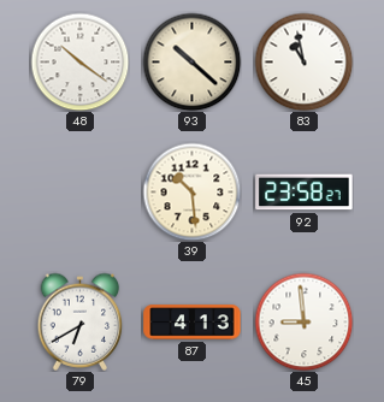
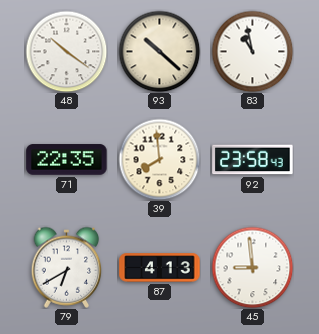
71: none -> 22:35 (67, 160)
39: 10:29 -> 7:59 (159, 159)
92: 23:58:27 -> 23:58:43 (253, 160)
